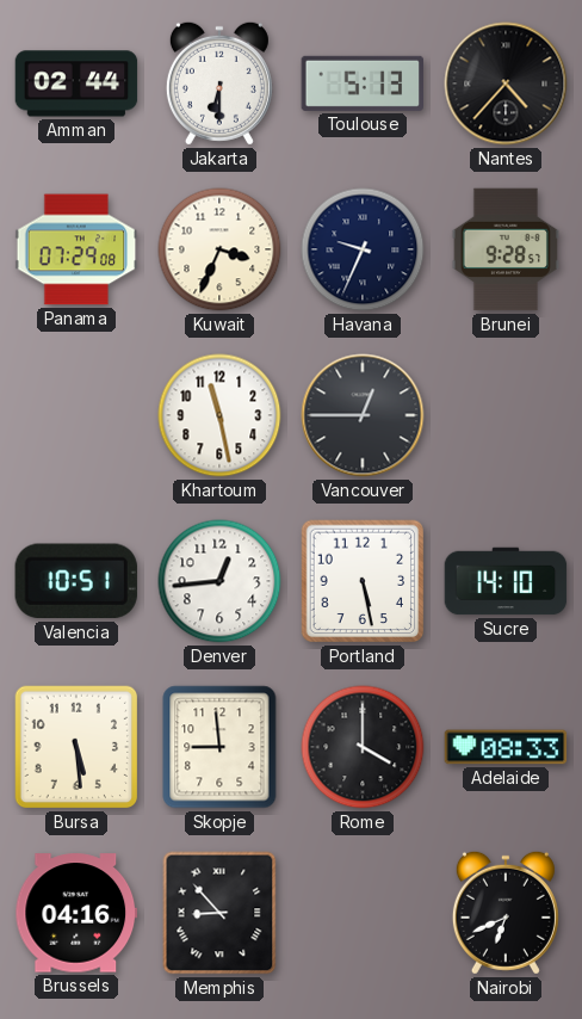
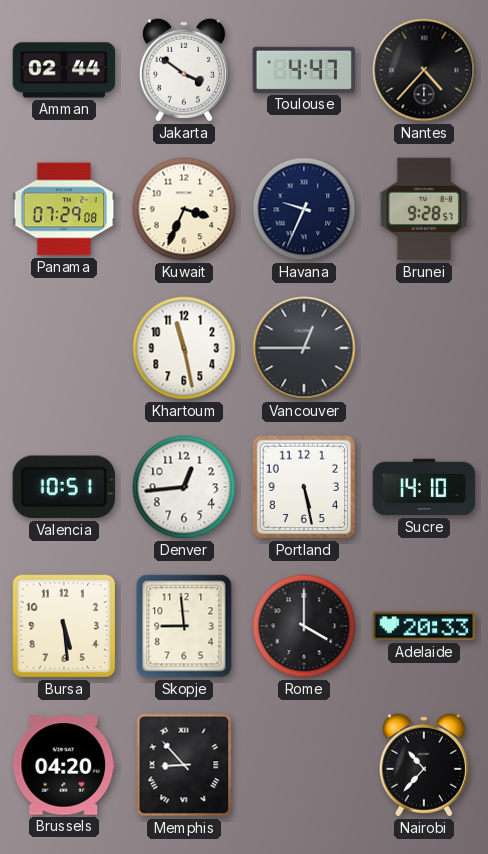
Jakarta: 6:30 -> 3:51 (184, 70)
Toulouse: 5:13 -> 4:47 (303, 70)
Adelaide: 08:33 -> 20:33 (424, 626)
Brussels: 04:16 -> 04:20 (64, 765)
Nairobi: 6:41 -> 10:37 (424, 765)
